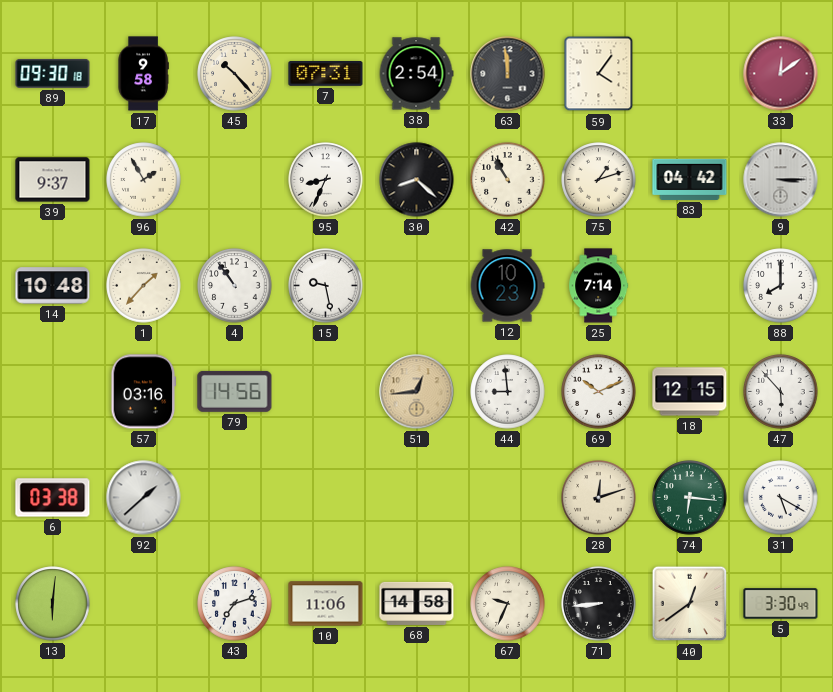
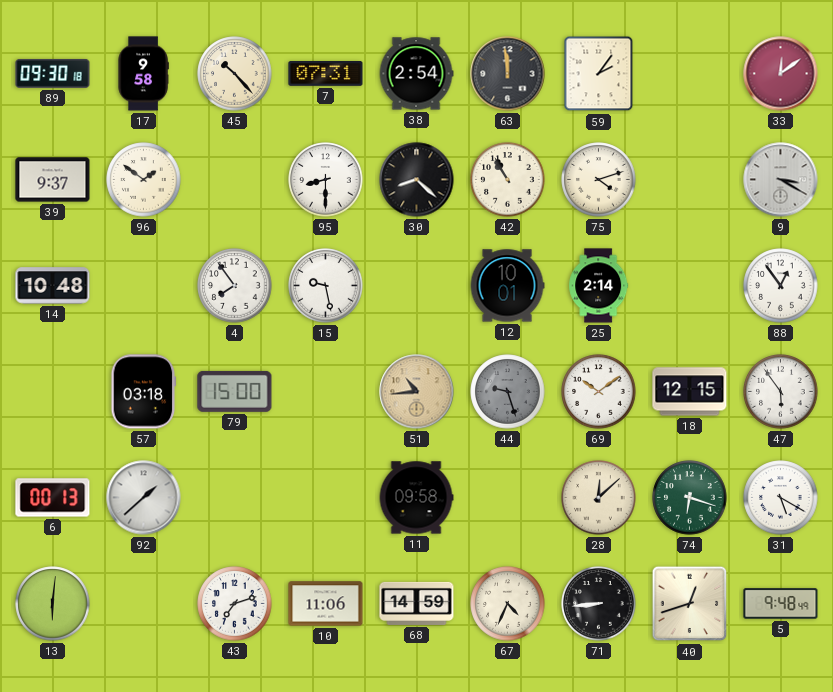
59: 4:06 -> 2:06 (599, 74)
96: 1:55 -> 1:51 (144, 180)
95: 8:34 -> 8:30 (326, 180)
75: 1:12 -> 4:12 (599, 180)
83: 04:42 -> none (690, 179)
9: 3:15 -> 3:20 (781, 180)
1: 1:37 -> none (144, 286)
4: 10:54 -> 7:54 (235, 286)
12: 10:23 -> 10:01 (507, 286)
25: 7:14 -> 2:14 (599, 286)
88: 8:00 -> 12:54 (781, 286)
57: 03:16 -> 03:18 (144, 392)
79: 14:56 -> 15:00 (235, 391)
51: 12:44 -> 10:44 (417, 392)
44: 8:59 -> 9:27 (508, 392)
44 dial: white -> grey (508, 392)
69: 10:11 -> 10:09 (599, 392)
47: 5:53 -> 5:54 (781, 392)
6: 03:38 -> 00:13 (53, 498)
11: none -> 09:58 (416, 498)
28: 12:12 -> 12:08 (599, 498)
74: 6:16 -> 6:18 (690, 498)
68: 14:58 -> 14:59 (417, 603)
67: 9:34 -> 4:34 (508, 604)
40: 12:39 -> 12:42 (690, 604)
5: 3:30 -> 9:48 (781, 604)
